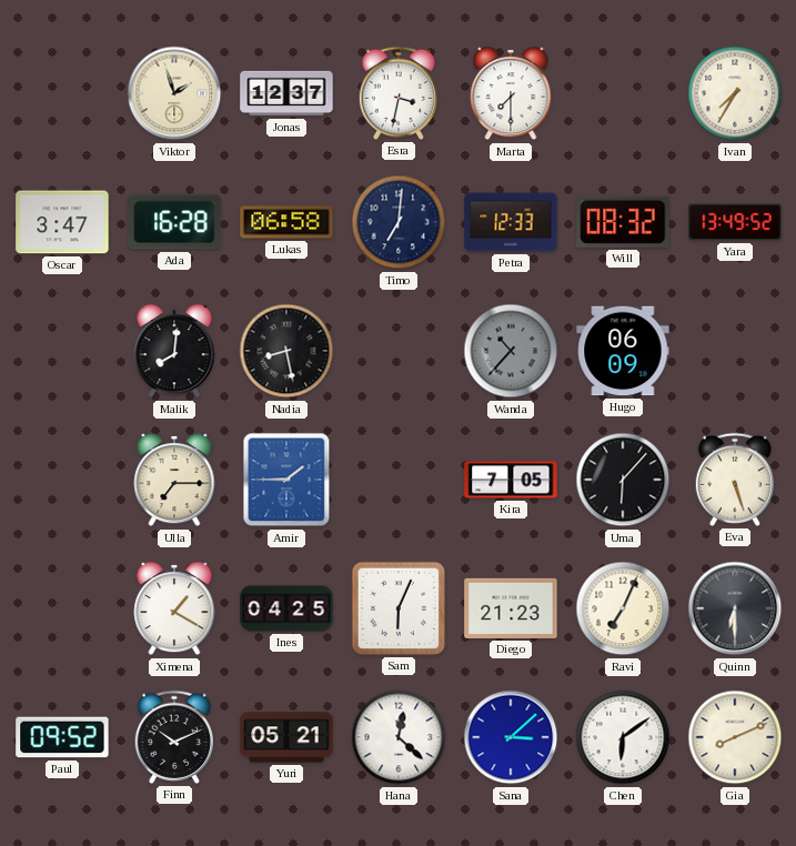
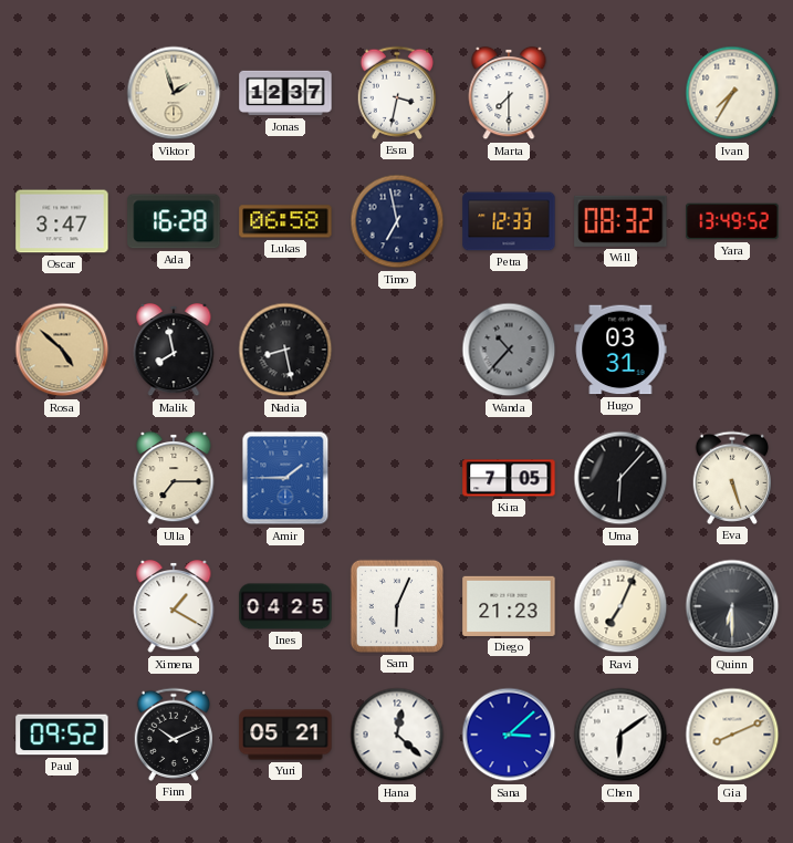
Timo: 7:01 -> 6:58 (397, 221)
Rosa: none -> 4:52 (62, 350)
Malik: 8:01 -> 7:58 (174, 350)
Hugo: 06:09 -> 03:31 (620, 350)
